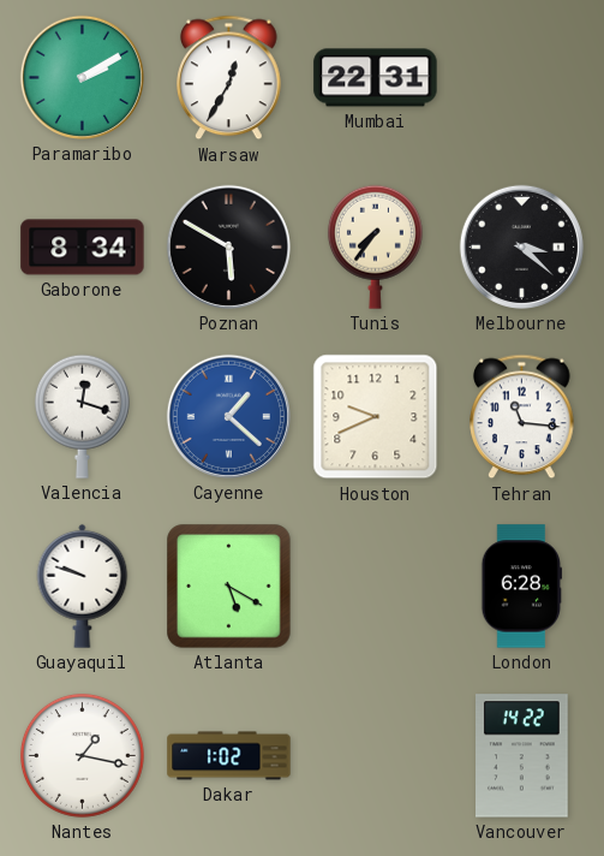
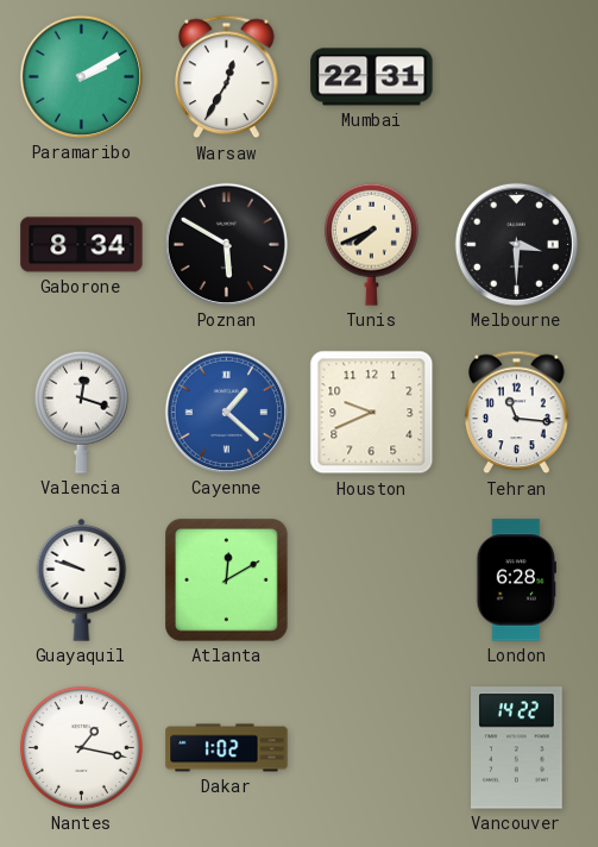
Tunis: 7:36 -> 7:41 (371, 244)
Melbourne: 3:22 -> 3:30 (516, 244)
Atlanta: 5:20 -> 12:10 (227, 581)
